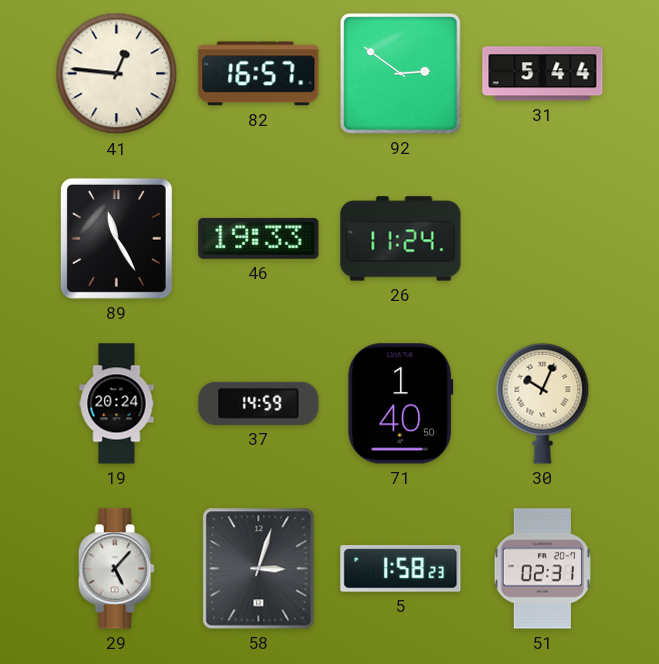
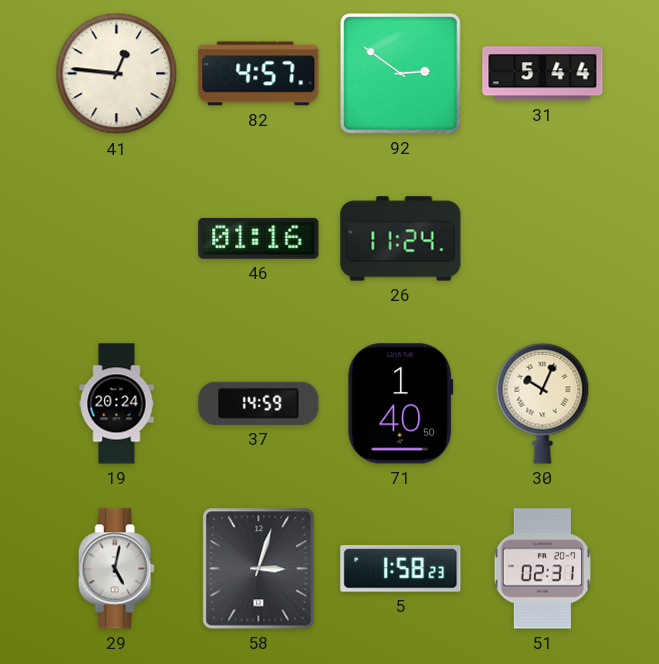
82: 16:57 -> 4:57 (259, 74)
89: 11:25 -> none (116, 238)
46: 19:33 -> 01:16 (259, 238)
29: 5:07 -> 5:02 (116, 569)
